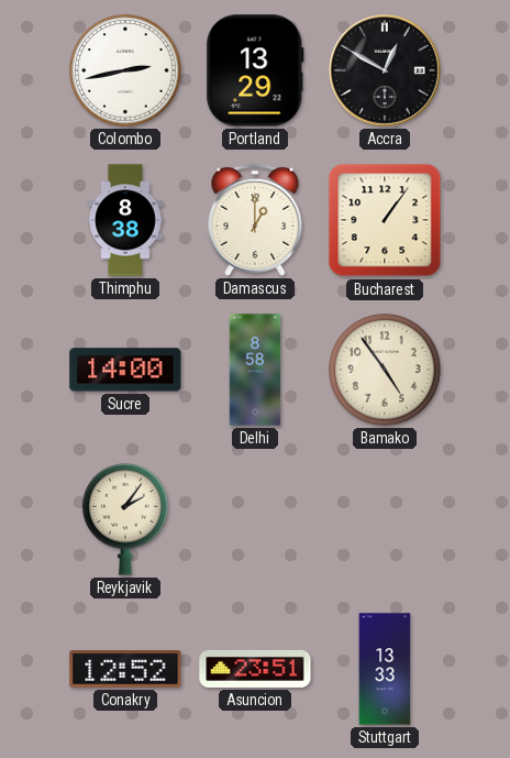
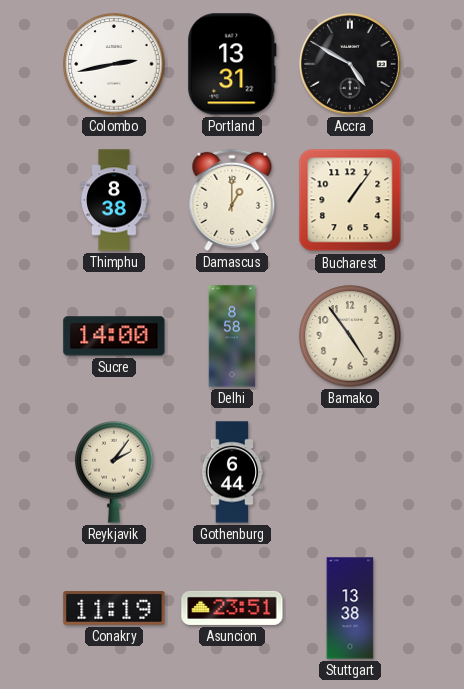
Portland: 13:29 -> 13:31 (232, 64)
Accra: 12:50 -> 4:50 (350, 64)
Gothenburg: none -> 6:44 (232, 472)
Conakry: 12:52 -> 11:19 (114, 608)
Stuttgart: 13:33 -> 13:38 (350, 608)
